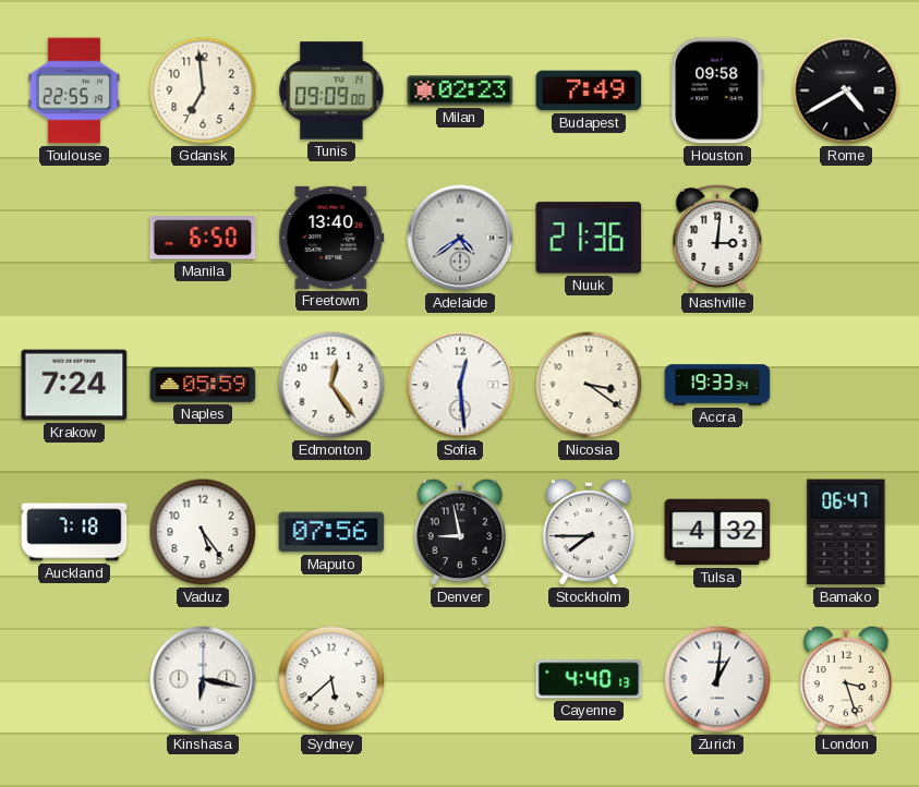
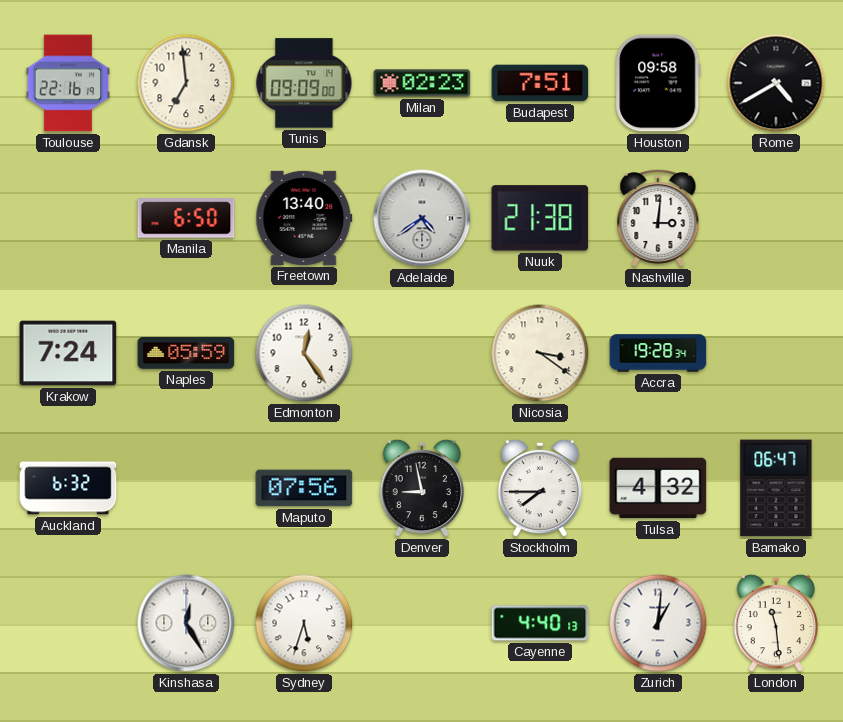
Toulouse: 22:55 -> 22:16 (68, 83)
Budapest: 7:49 -> 7:51 (540, 83)
Nuuk: 21:36 -> 21:38 (540, 218)
Sofia: 12:29 -> none (460, 385)
Accra: 19:33 -> 19:28 (658, 353)
Auckland: 7:18 -> 6:32 (68, 488)
Vaduz: 5:24 -> none (203, 532)
Kinshasa: 6:17 -> 12:25 (186, 623)
Sydney: 5:38 -> 5:33 (304, 623)
London: 3:27 -> 11:29 (776, 623)
